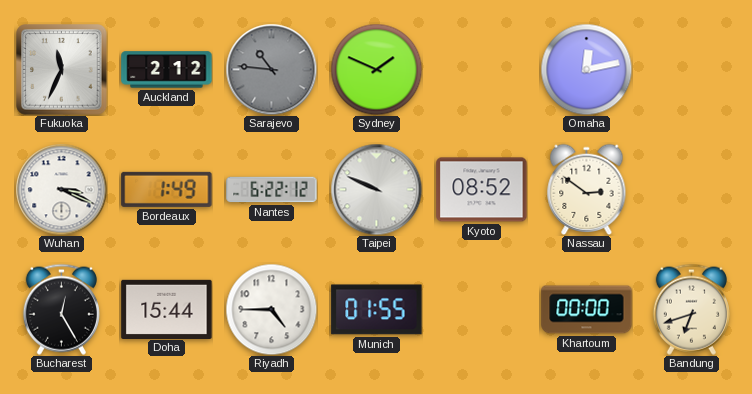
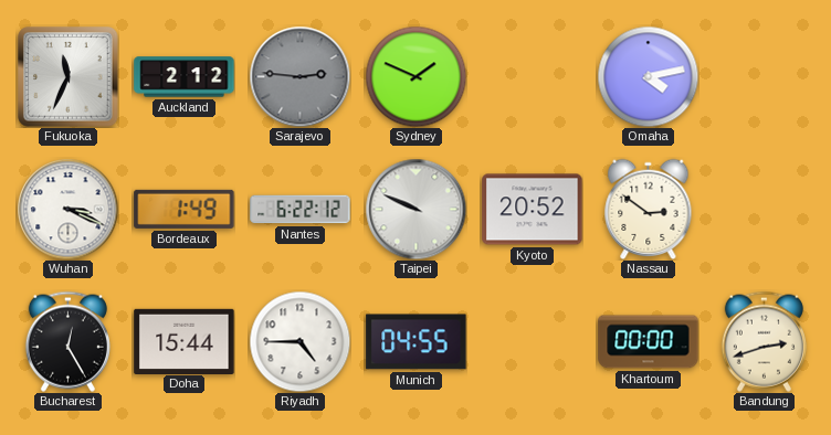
Sarajevo: 10:46 -> 2:46 (299, 76)
Omaha: 12:13 -> 4:13 (648, 76)
Kyoto: 08:52 -> 20:52 (533, 210)
Munich: 01:55 -> 04:55 (417, 342)
Bandung: 6:42 -> 2:42 (764, 341)
